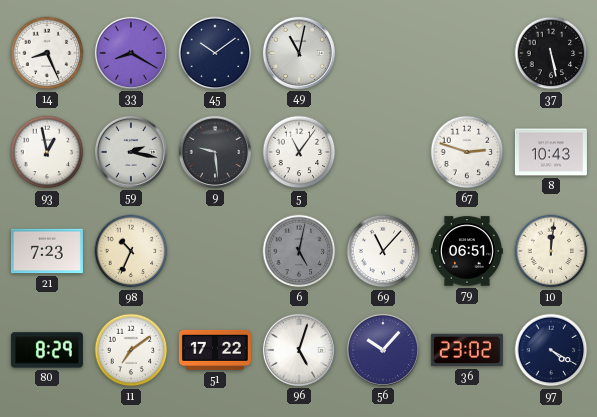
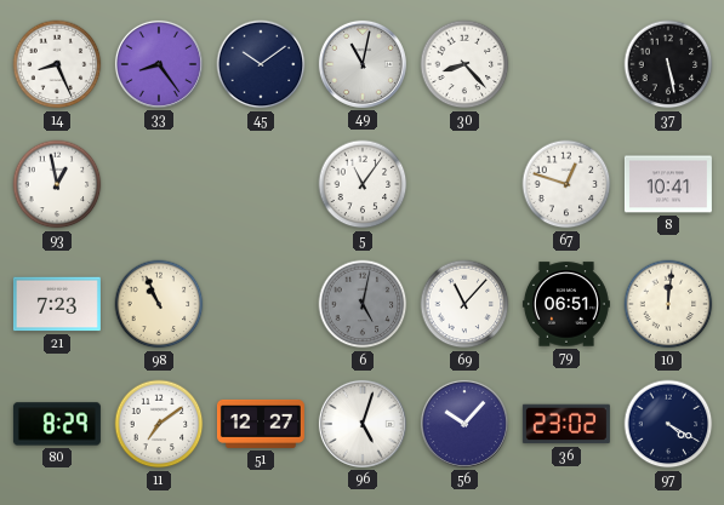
33: 8:20 -> 8:24 (159, 64)
30: none -> 8:23 (464, 64)
59: 2:17 -> none (131, 152)
9: 9:29 -> none (215, 152)
67: 2:48 -> 12:48 (566, 184)
8: 10:43 -> 10:41 (668, 184)
98: 10:34 -> 10:56 (159, 304)
51: 17:22 -> 12:27 (261, 424)
